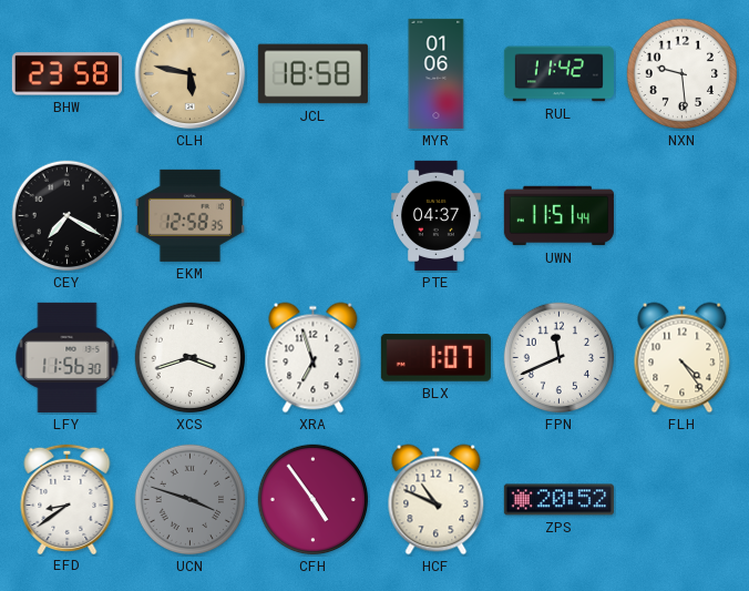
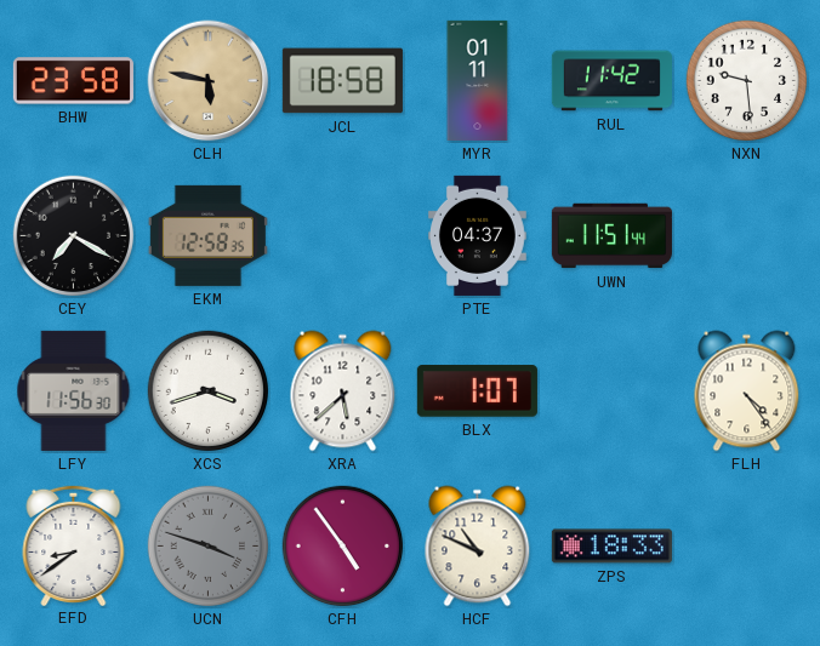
MYR: 01:06 -> 01:11 (478, 80)
XRA: 6:57 -> 5:38 (343, 391)
FPN: 11:41 -> none (560, 358)
ZPS: 20:52 -> 18:33 (611, 547)
